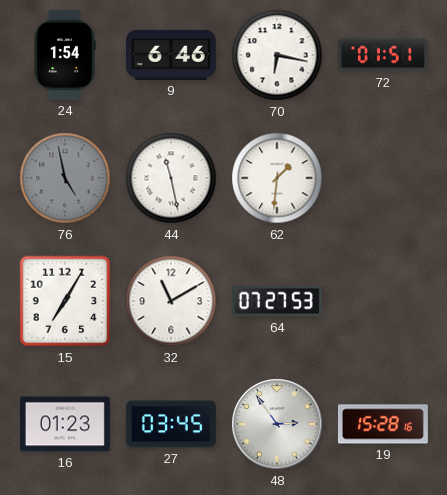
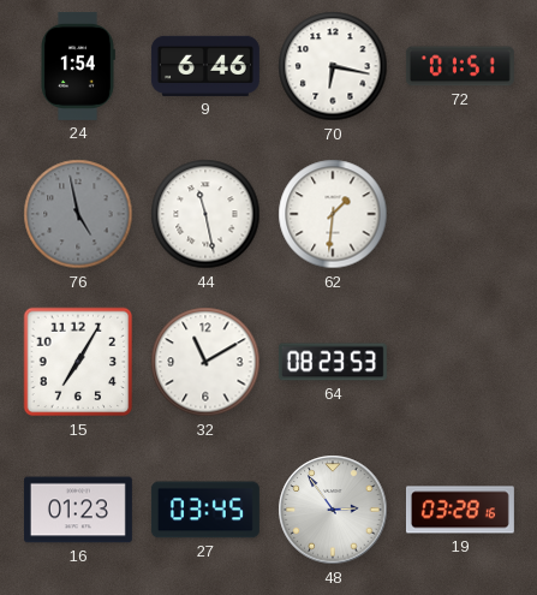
64: 07:27 -> 08:23 (333, 362)
19: 15:28 -> 03:28 (460, 510)
